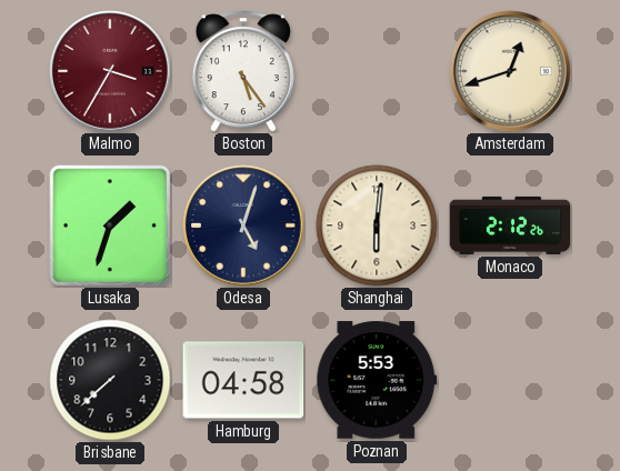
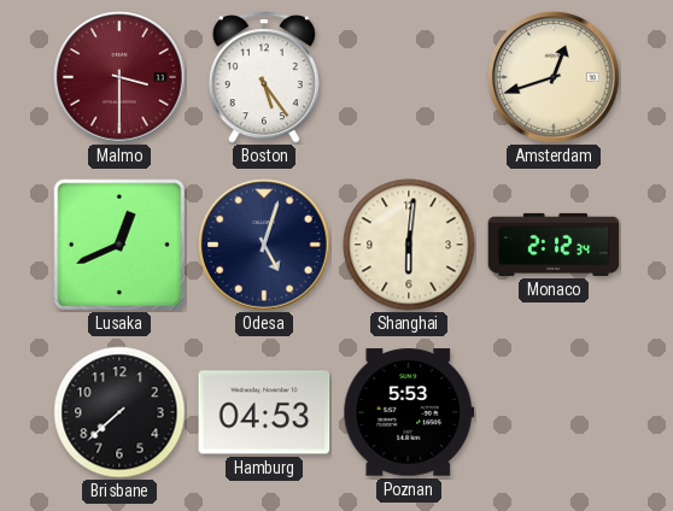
Malmo: 3:35 -> 3:30 (119, 77)
Lusaka: 1:33 -> 12:41 (119, 245)
Monaco: 2:12:26 -> 2:12:34 (554, 245)
Hamburg: 04:58 -> 04:53 (264, 412)
